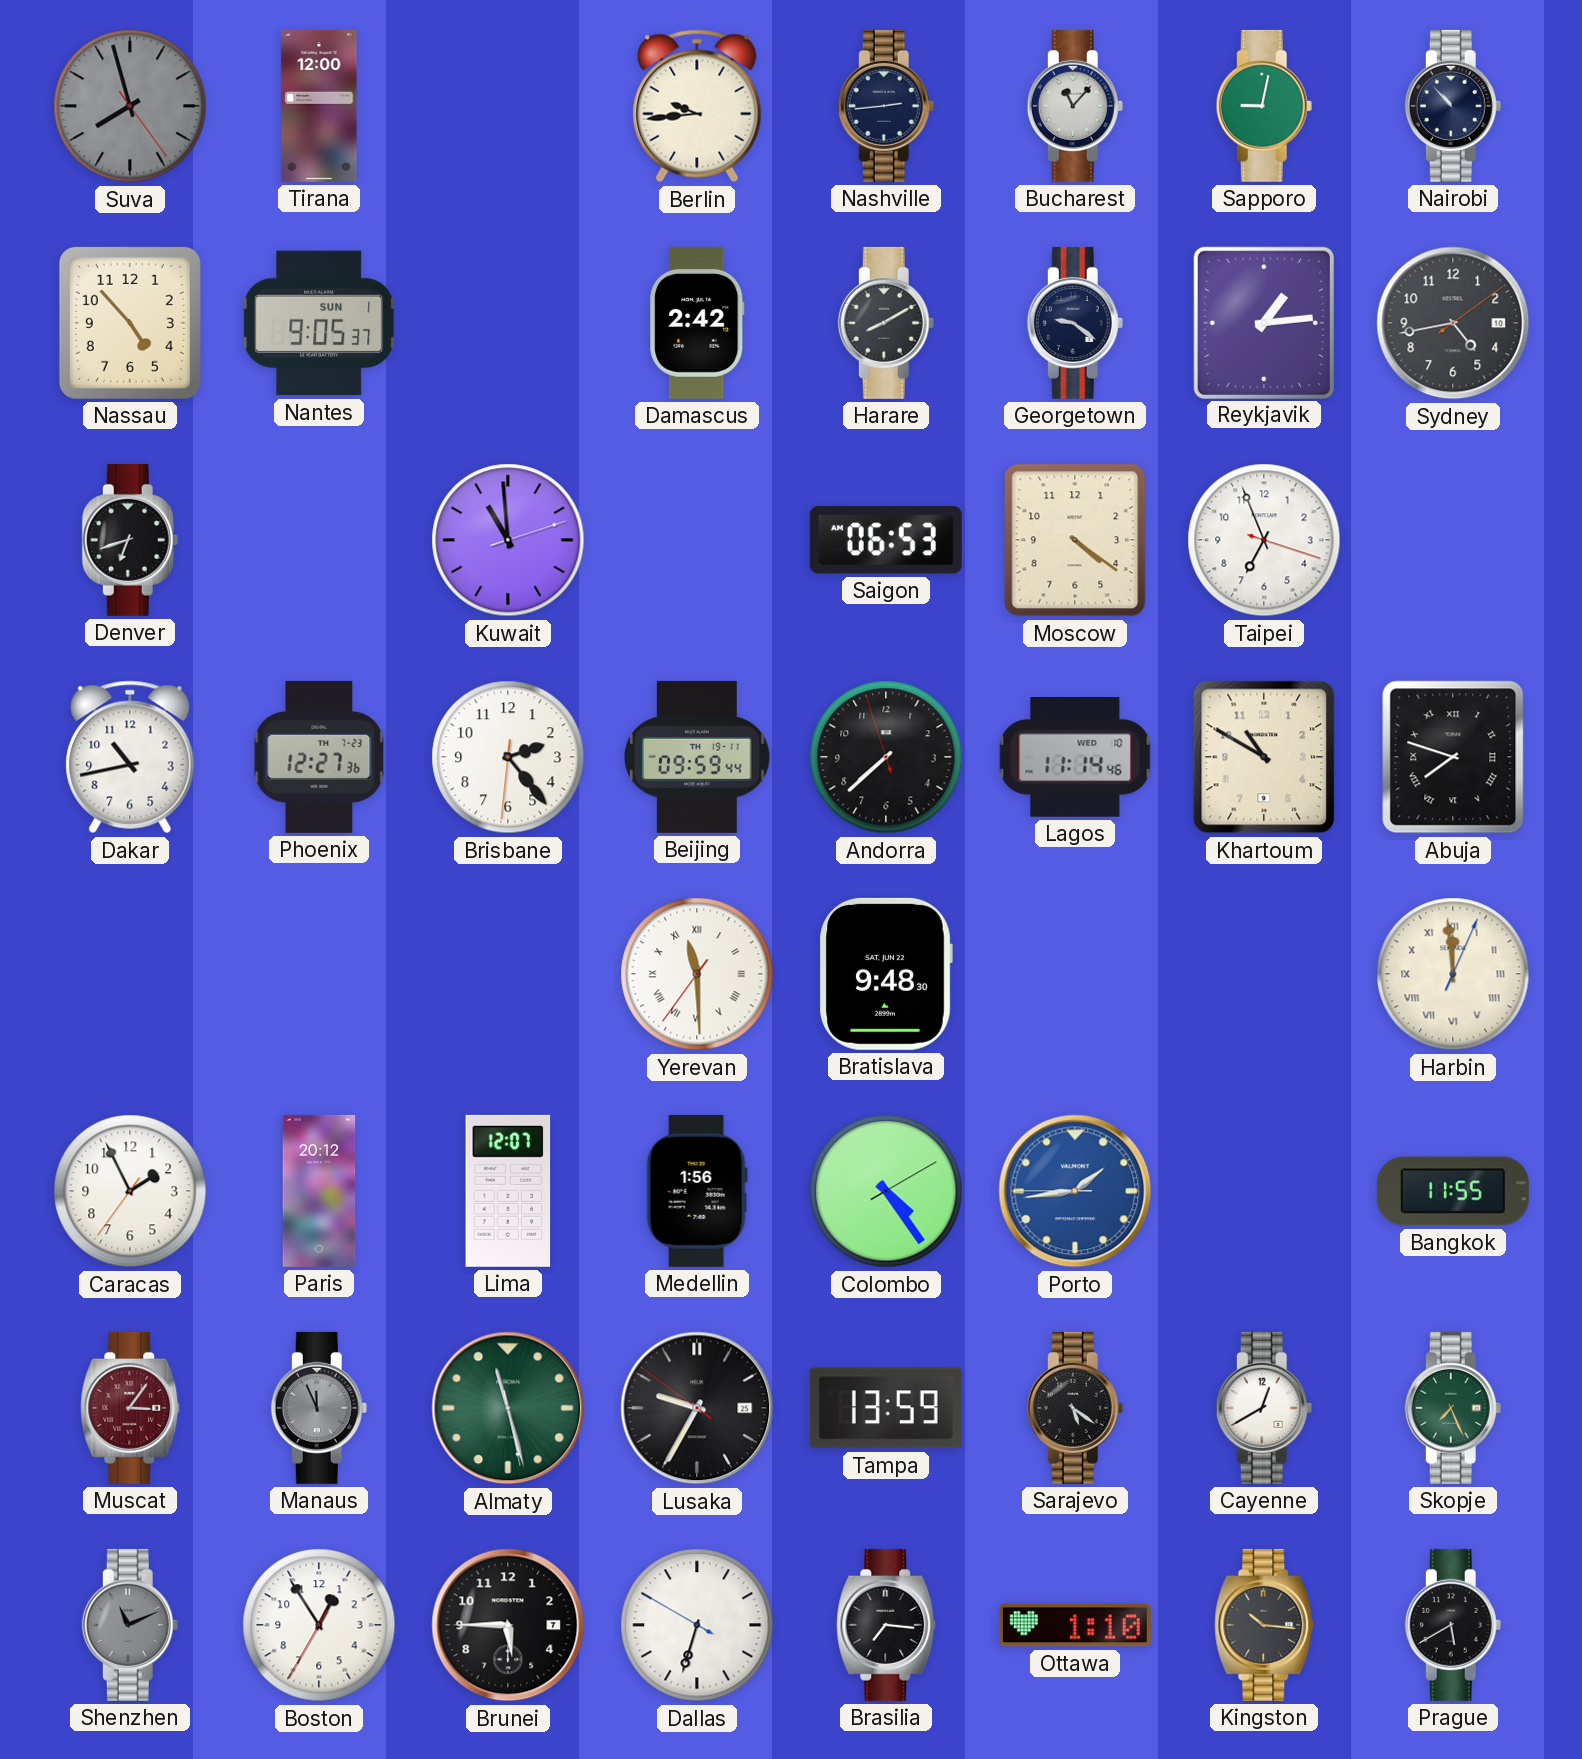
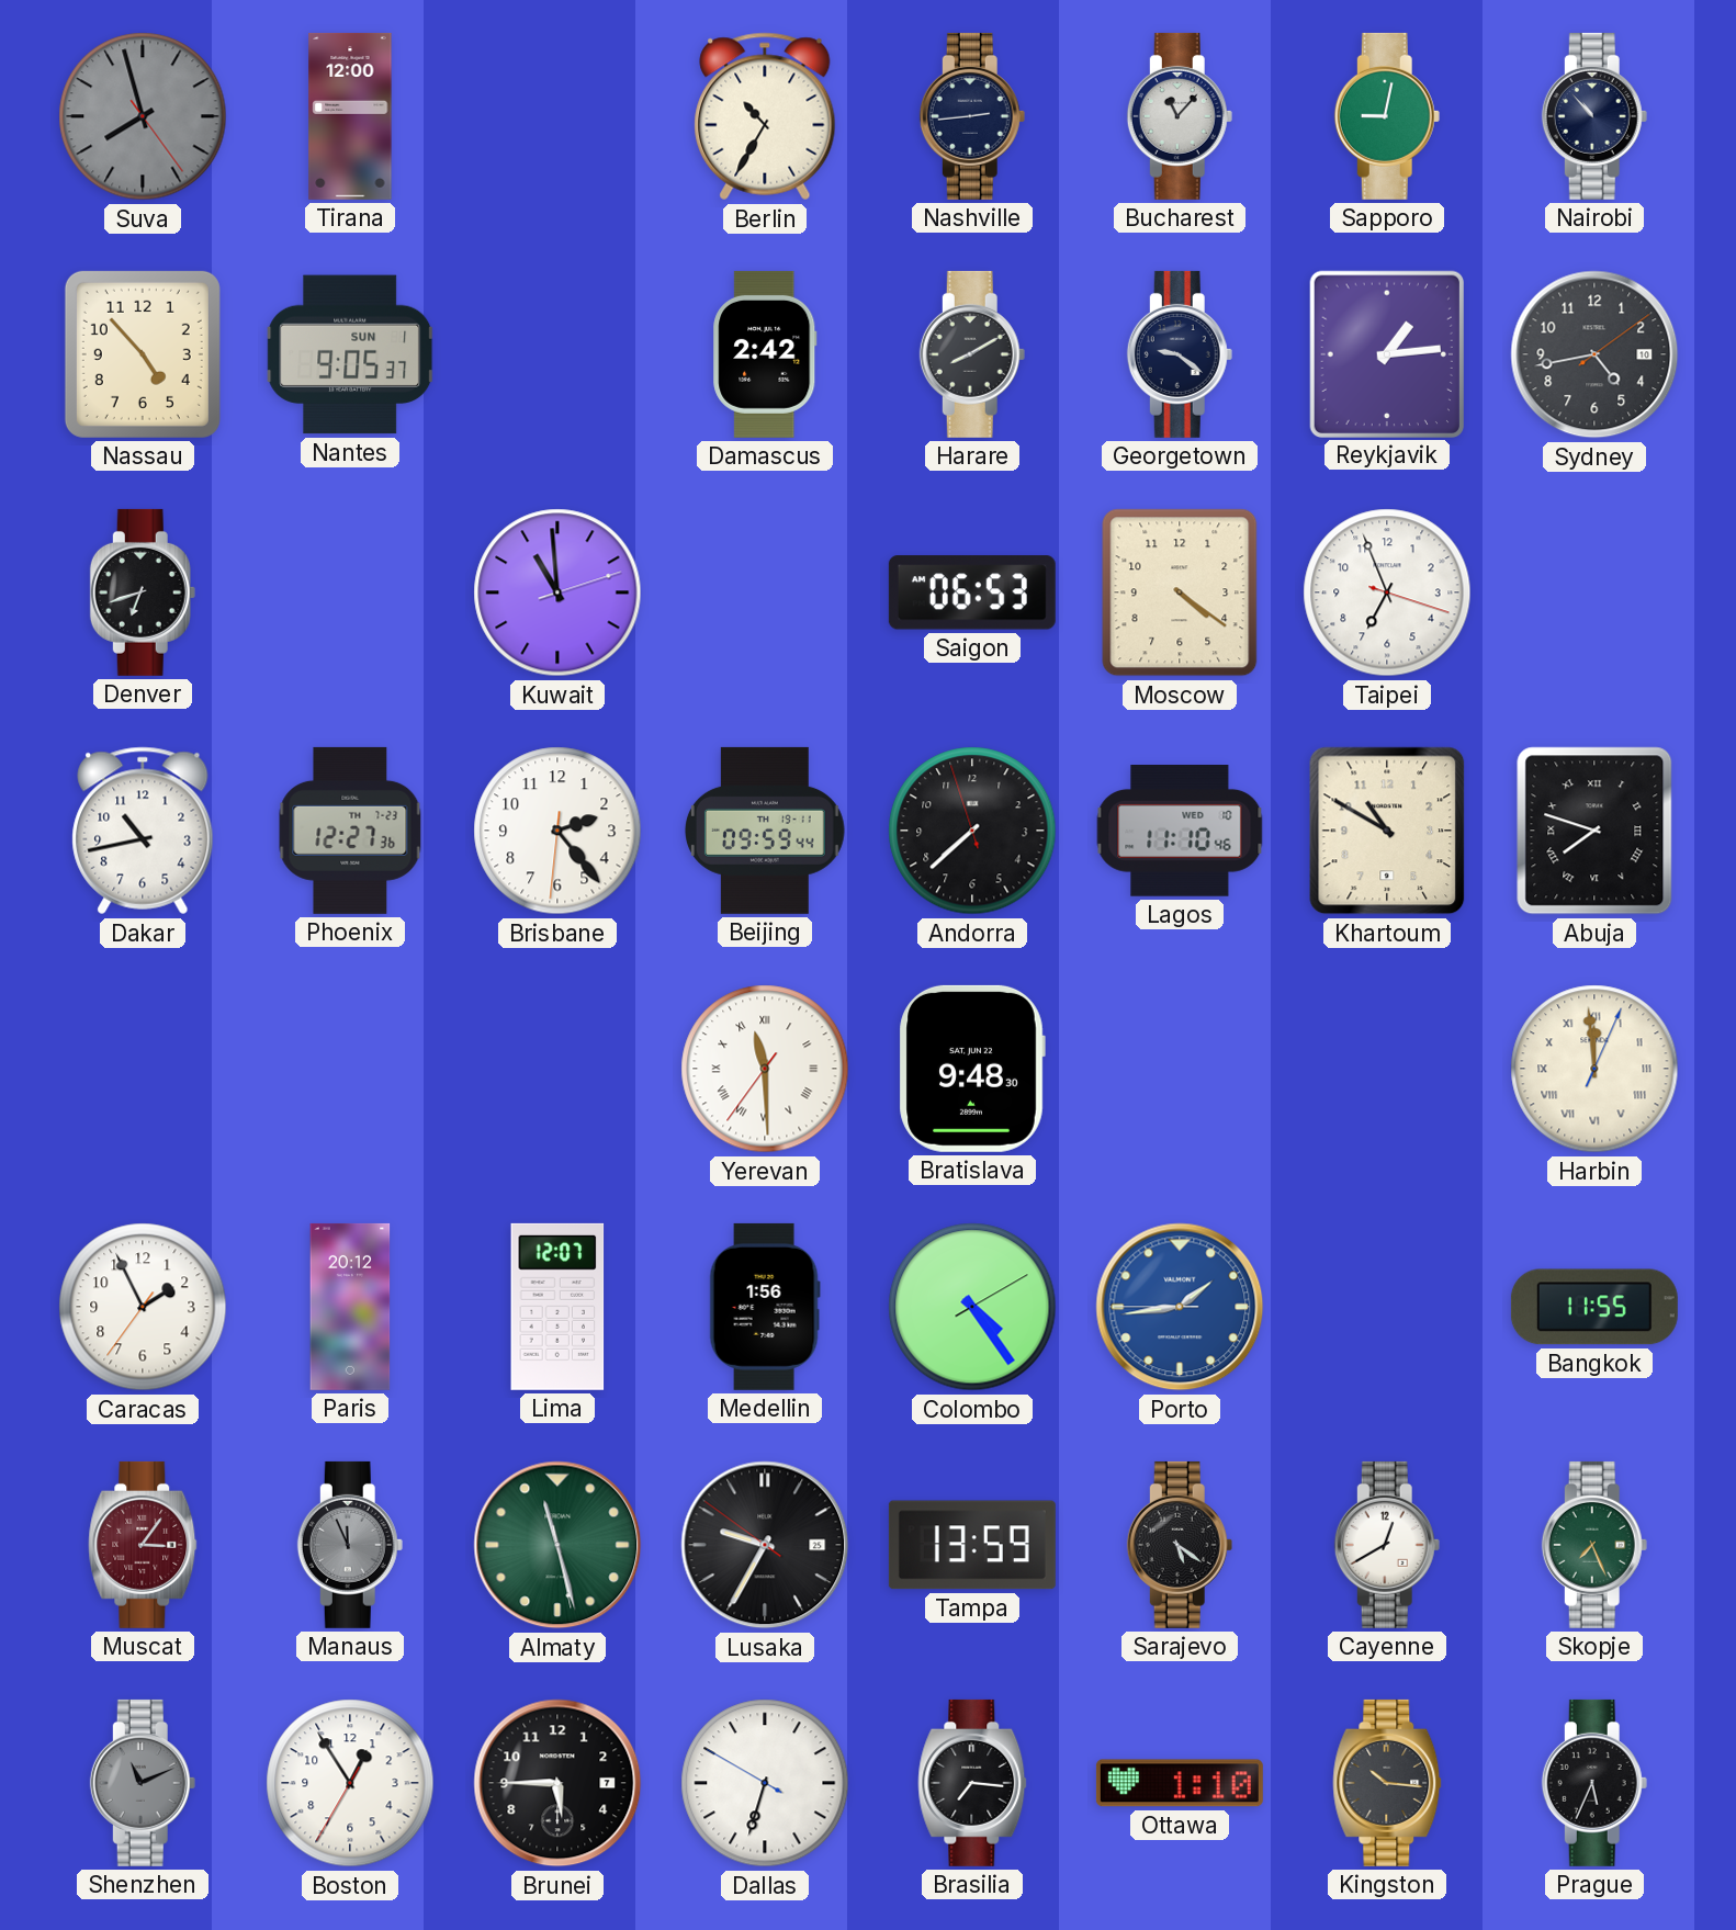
Berlin: 9:44 -> 10:35 (765, 116)
Lagos: 11:14 -> 11:10 (1180, 832)
Prague: 5:40 -> 5:34 (1594, 1783)
